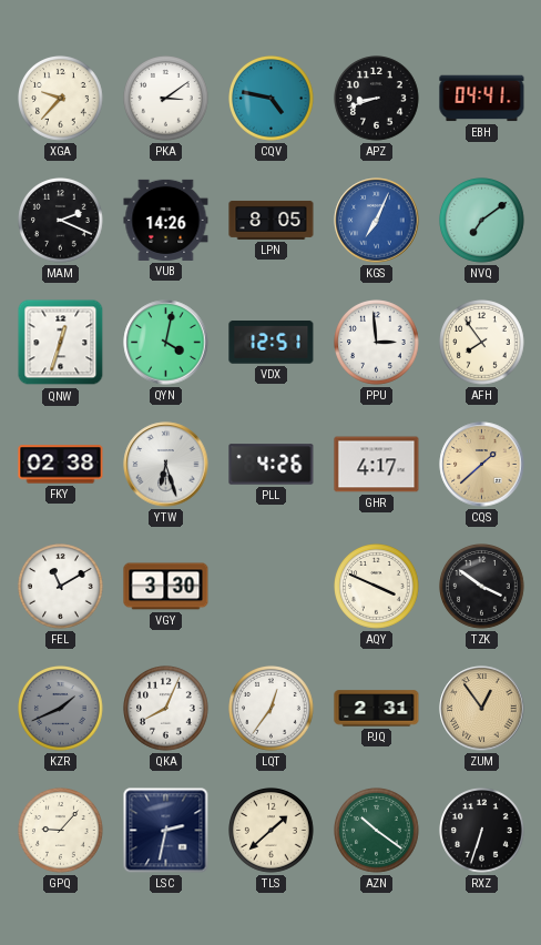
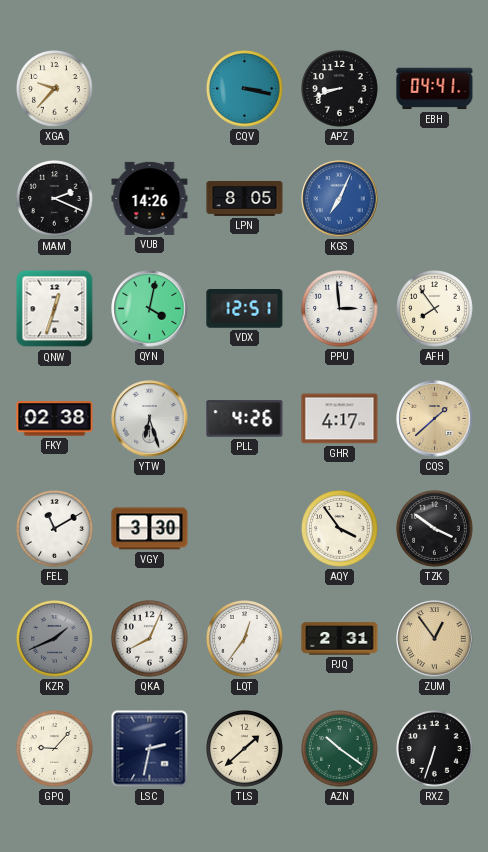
PKA: 3:09 -> none (166, 99)
CQV: 4:47 -> 3:17 (245, 89)
NVQ: 7:09 -> none (482, 221)
AQY: 3:49 -> 3:54 (340, 529)
